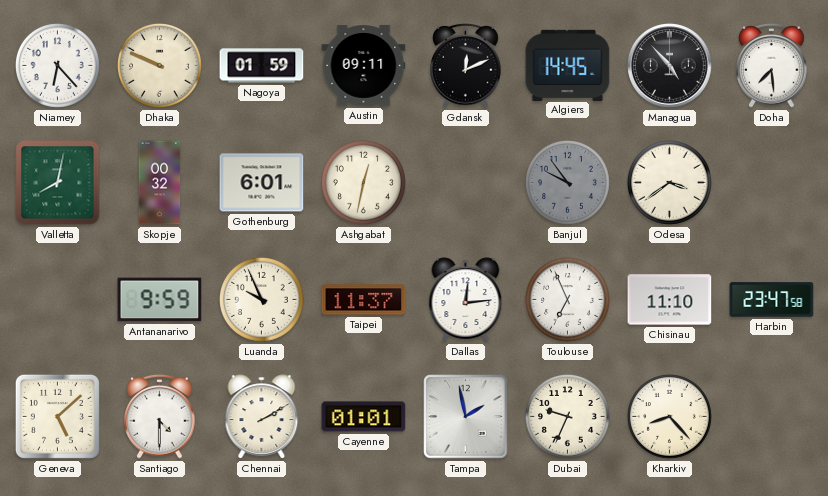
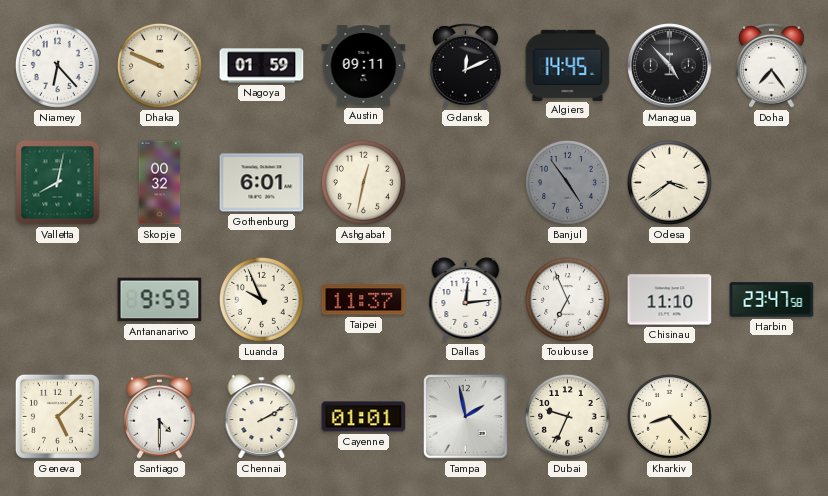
Doha: 7:29 -> 7:24 (772, 66)
Banjul: 9:54 -> 4:54 (567, 182)
